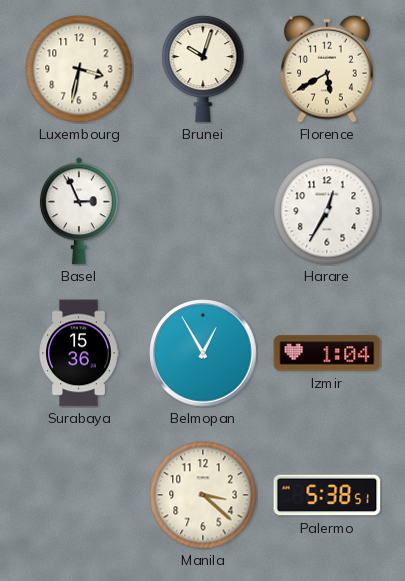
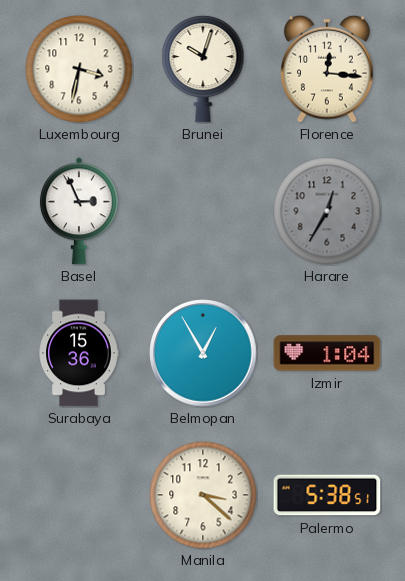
Florence: 5:40 -> 12:16 (328, 69)
Harare dial: white -> grey (327, 211)
